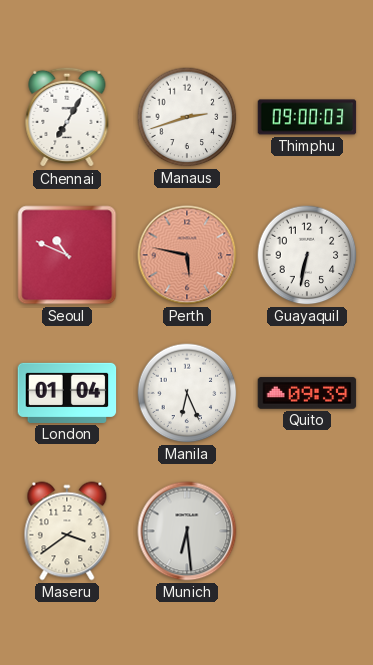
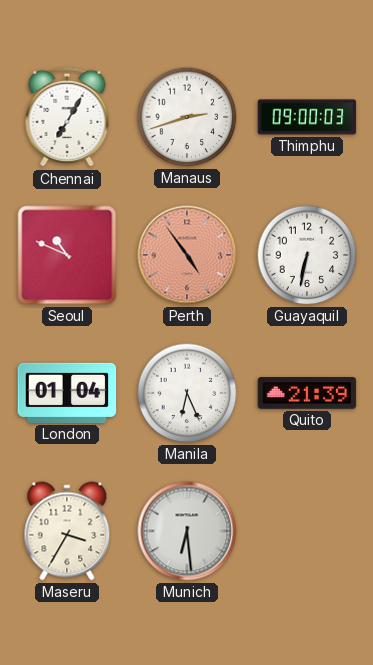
Perth: 5:47 -> 4:54 (187, 255)
Quito: 09:39 -> 21:39 (307, 393)
Maseru: 3:39 -> 3:35 (67, 531)
